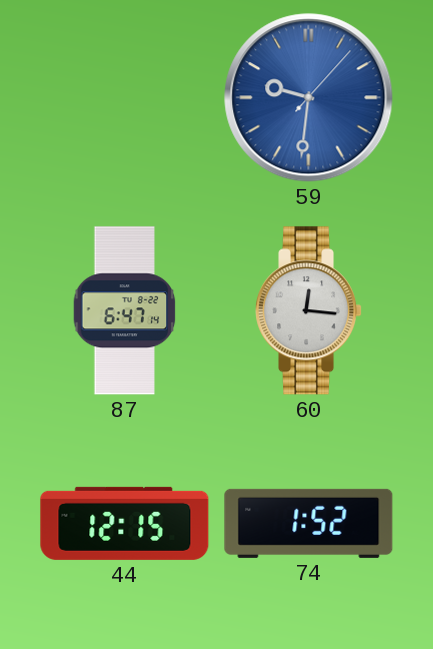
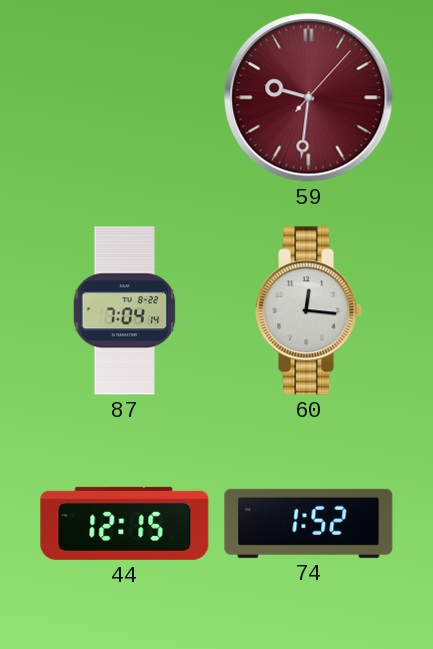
59 dial: blue -> burgundy (309, 98)
87: 6:47 -> 7:04 (125, 311)
